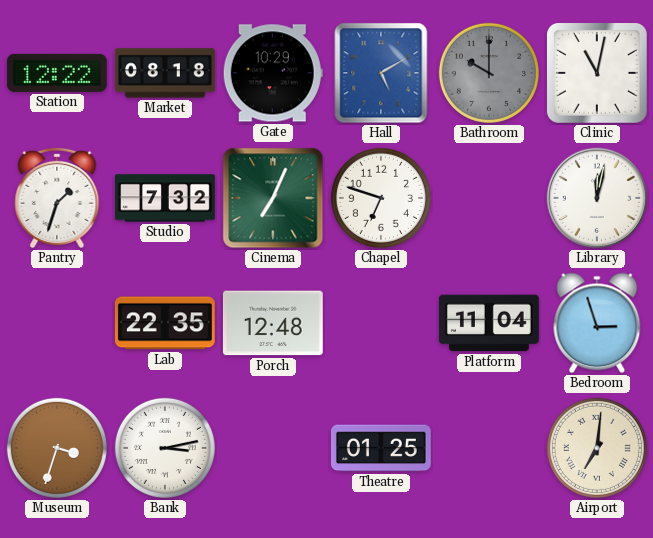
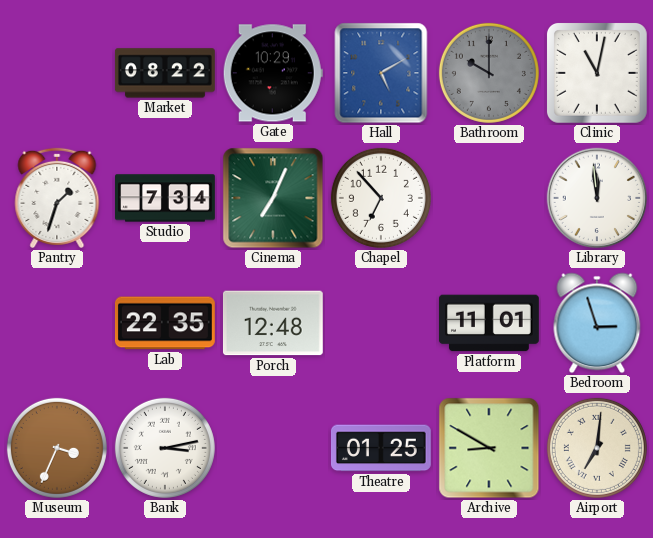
Station: 12:22 -> none (57, 73)
Market: 08:18 -> 08:22 (165, 73)
Studio: 7:32 -> 7:34 (166, 198)
Chapel: 6:48 -> 6:53 (381, 198)
Library: 12:02 -> 11:59 (597, 198)
Platform: 11:04 -> 11:01 (489, 323)
Museum: 3:33 -> 3:34 (57, 448)
Archive: none -> 8:50 (489, 448)
